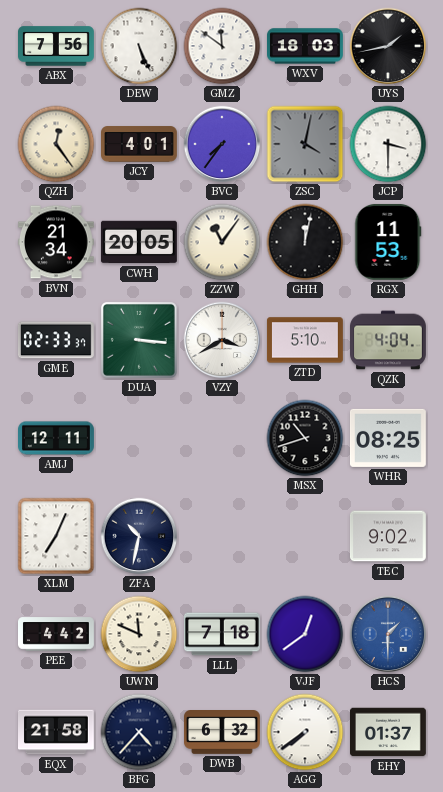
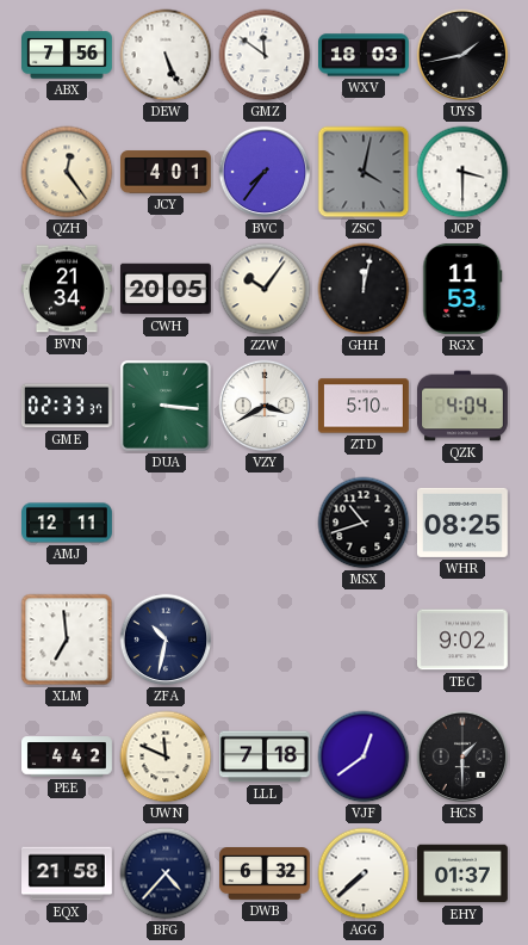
ZZW: 11:06 -> 10:06 (265, 289)
XLM: 7:04 -> 6:59 (67, 640)
HCS dial: blue -> black (462, 756)
AGG: 7:39 -> 7:38 (364, 873)
